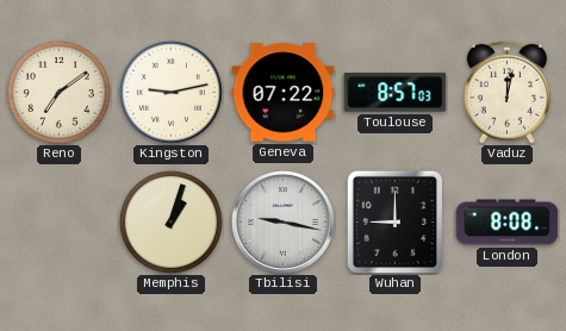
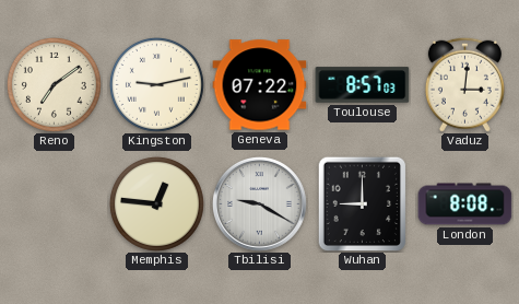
Vaduz: 12:02 -> 3:01 (464, 84)
Memphis: 1:03 -> 12:46 (156, 203)
Tbilisi: 9:17 -> 9:20 (260, 204)
